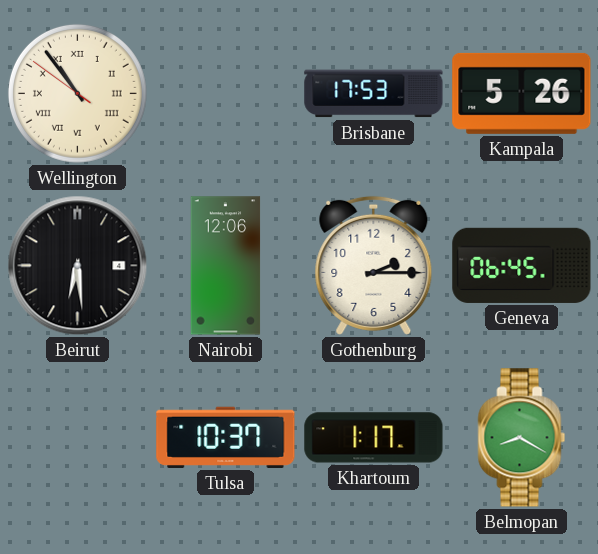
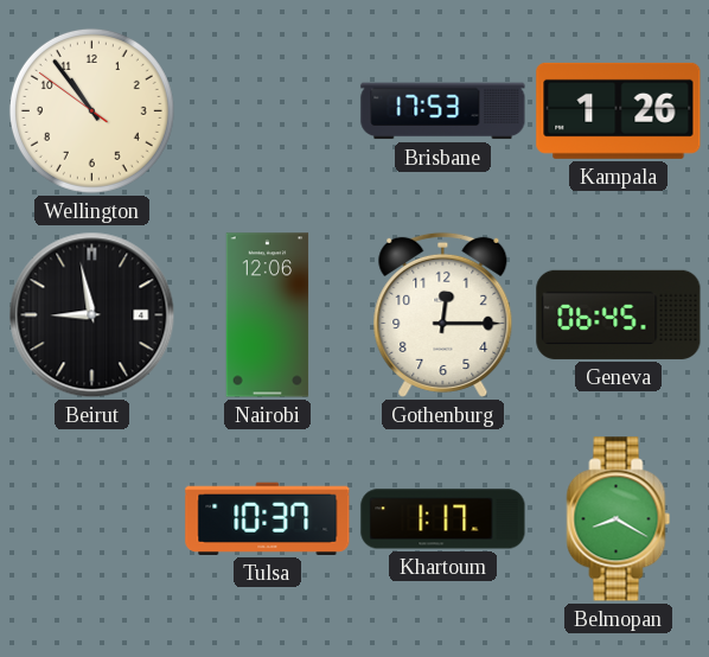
Wellington numerals: Roman -> Arabic (91, 110)
Kampala: 5:26 -> 1:26 (619, 110)
Beirut: 6:29 -> 8:58 (92, 315)
Gothenburg: 2:15 -> 12:15 (443, 314)
